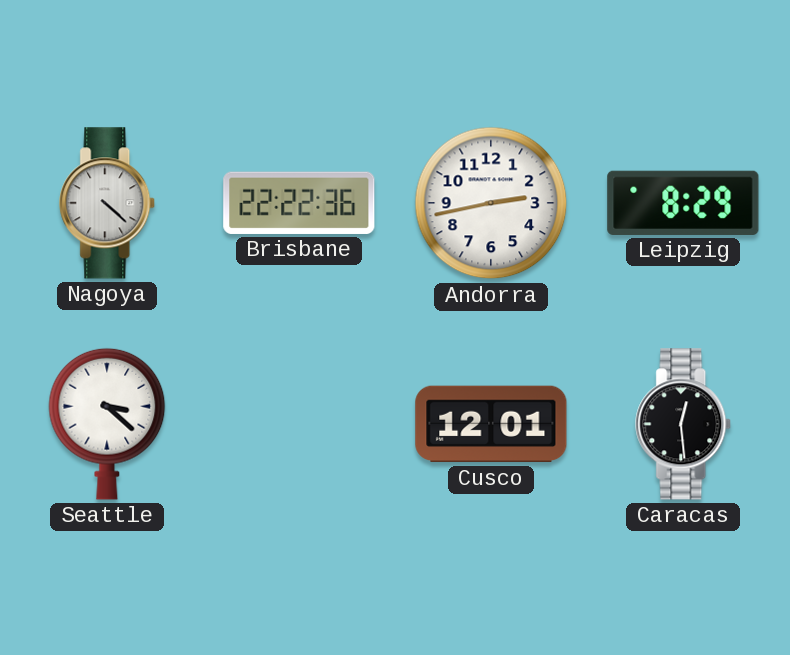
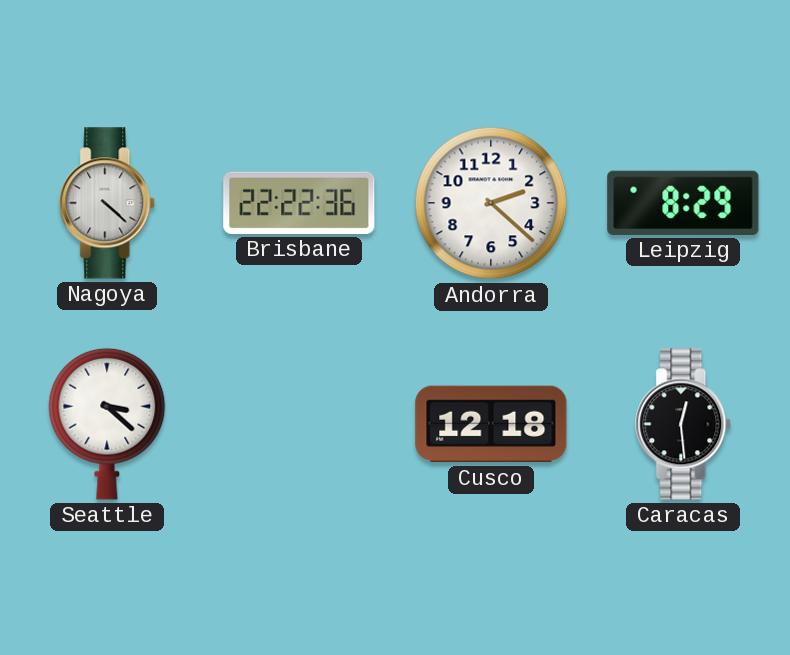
Andorra: 2:43 -> 2:22 (491, 203)
Cusco: 12:01 -> 12:18 (491, 424)
